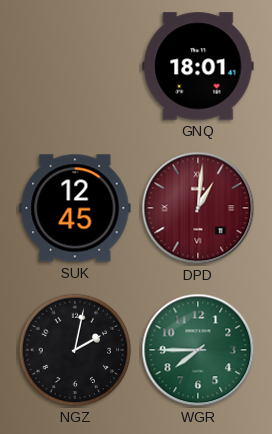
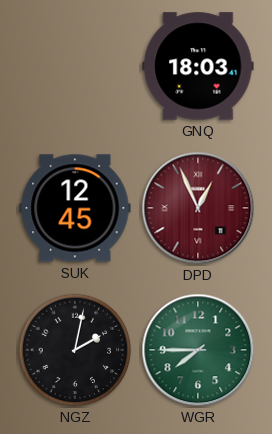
GNQ: 18:01 -> 18:03 (198, 66)
DPD: 1:01 -> 12:56 (198, 208)
